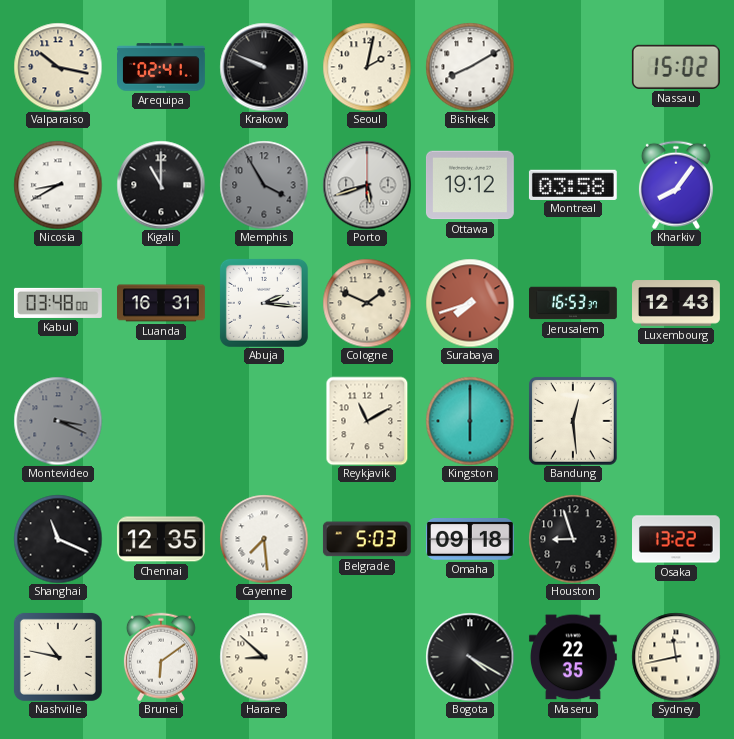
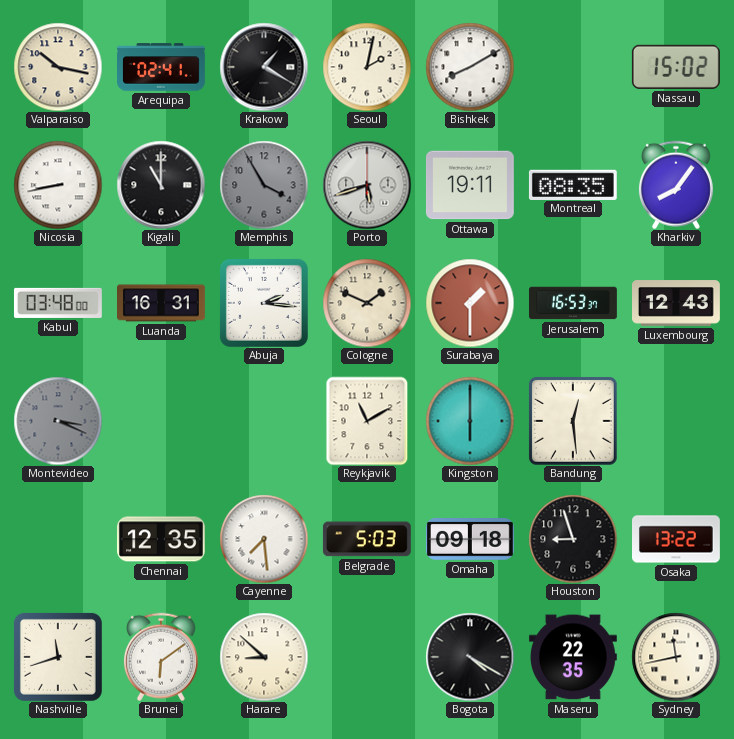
Krakow: 9:49 -> 1:20 (264, 67)
Nicosia: 8:40 -> 8:43 (58, 185)
Ottawa: 19:12 -> 19:11 (470, 185)
Montreal: 03:58 -> 08:35 (573, 184)
Surabaya: 7:42 -> 1:30 (470, 303)
Shanghai: 11:19 -> none (58, 539)
Nashville: 10:47 -> 11:42 (58, 657)
